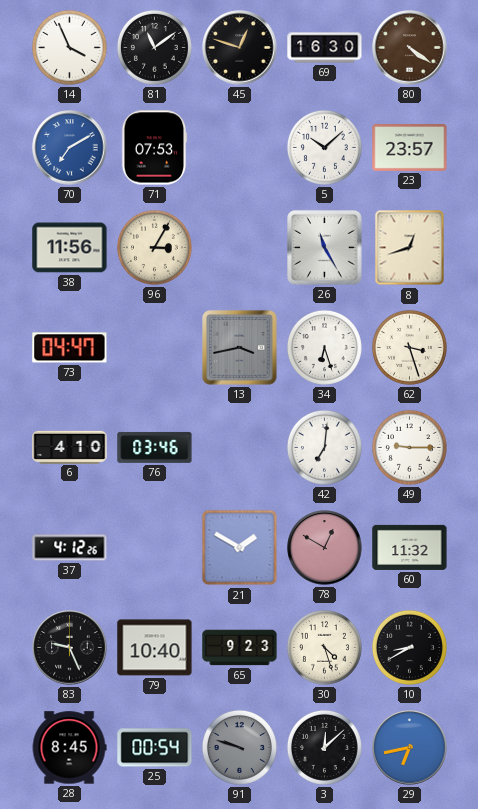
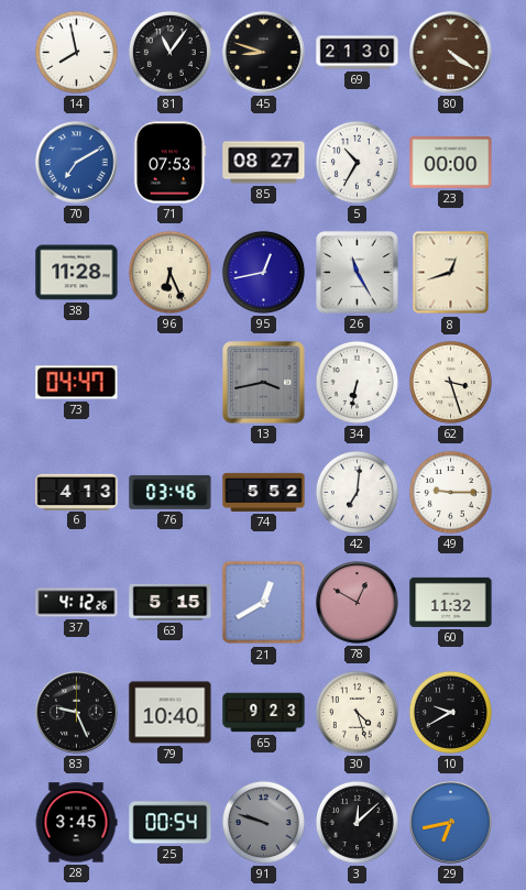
14: 3:56 -> 7:58 (76, 52)
81: 11:09 -> 11:06 (169, 52)
45: 12:48 -> 8:48 (264, 53)
69: 16:30 -> 21:30 (358, 53)
85: none -> 08:27 (264, 163)
5: 10:08 -> 10:35 (357, 162)
23: 23:57 -> 00:00 (451, 163)
38: 11:56 -> 11:28 (77, 273)
96: 3:05 -> 6:26 (169, 272)
95: none -> 12:43 (263, 272)
34: 6:27 -> 6:32 (357, 382)
6: 4:10 -> 4:13 (77, 492)
74: none -> 5:52 (264, 492)
63: none -> 5:15 (171, 602)
21: 1:50 -> 12:40 (264, 603)
10: 8:40 -> 9:40 (450, 712)
28: 8:45 -> 3:45 (76, 823)
